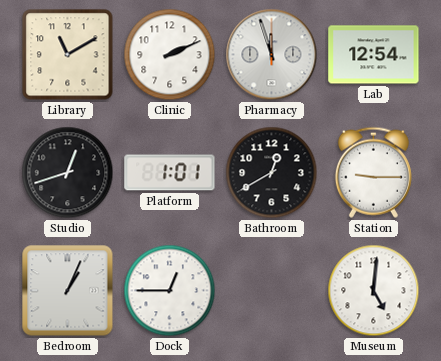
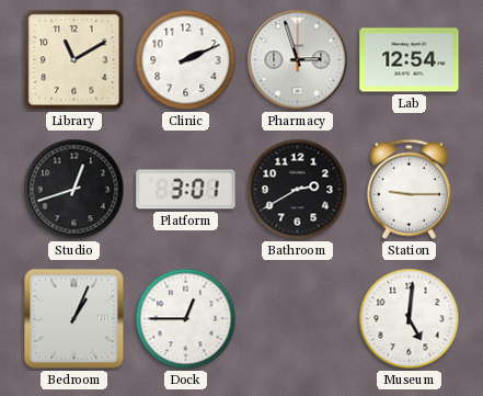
Pharmacy: 11:57 -> 2:57 (298, 60)
Platform: 1:01 -> 3:01 (186, 190)
Bathroom: 12:40 -> 2:40 (298, 190)
